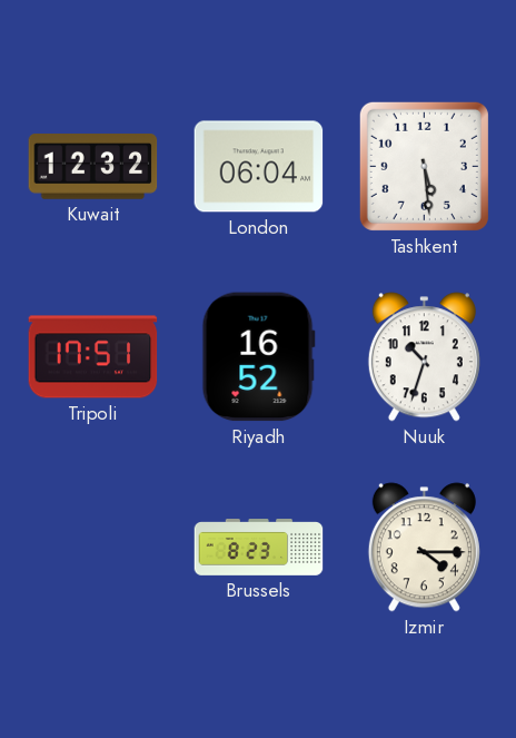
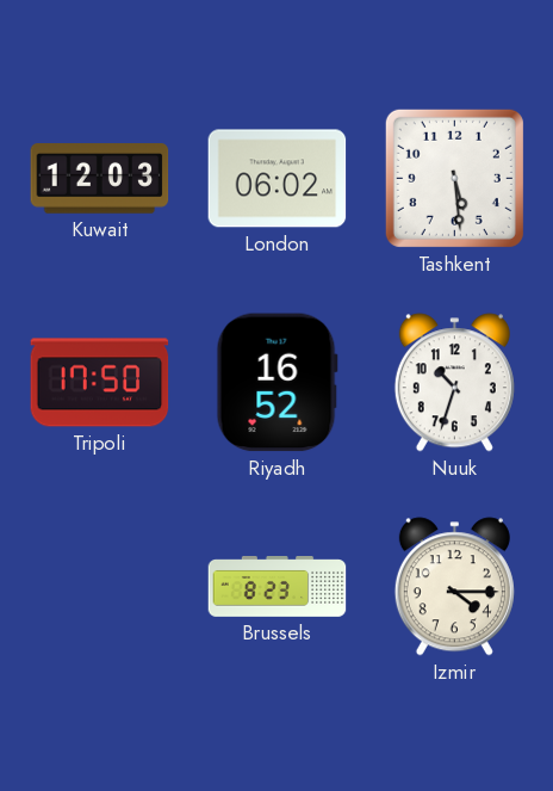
Kuwait: 12:32 -> 12:03 (100, 179)
London: 06:04 -> 06:02 (278, 179)
Tripoli: 17:51 -> 17:50 (100, 383)
